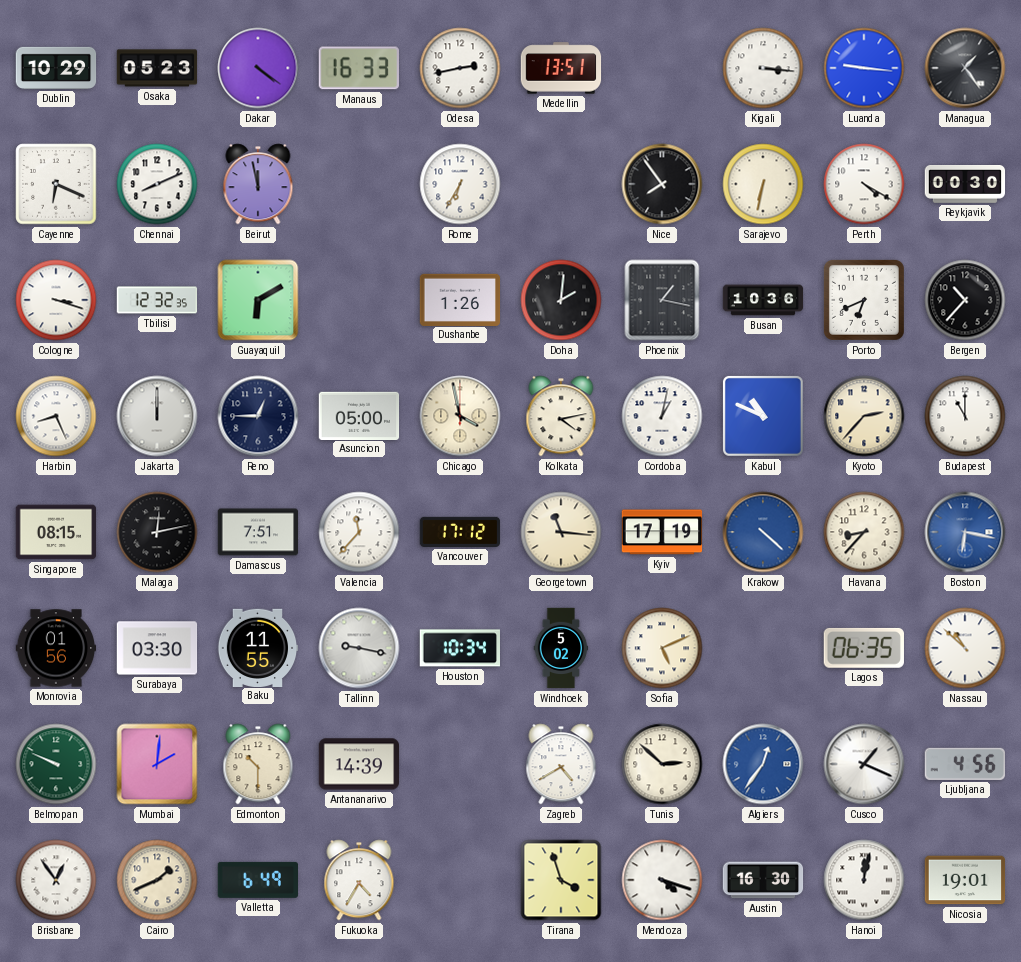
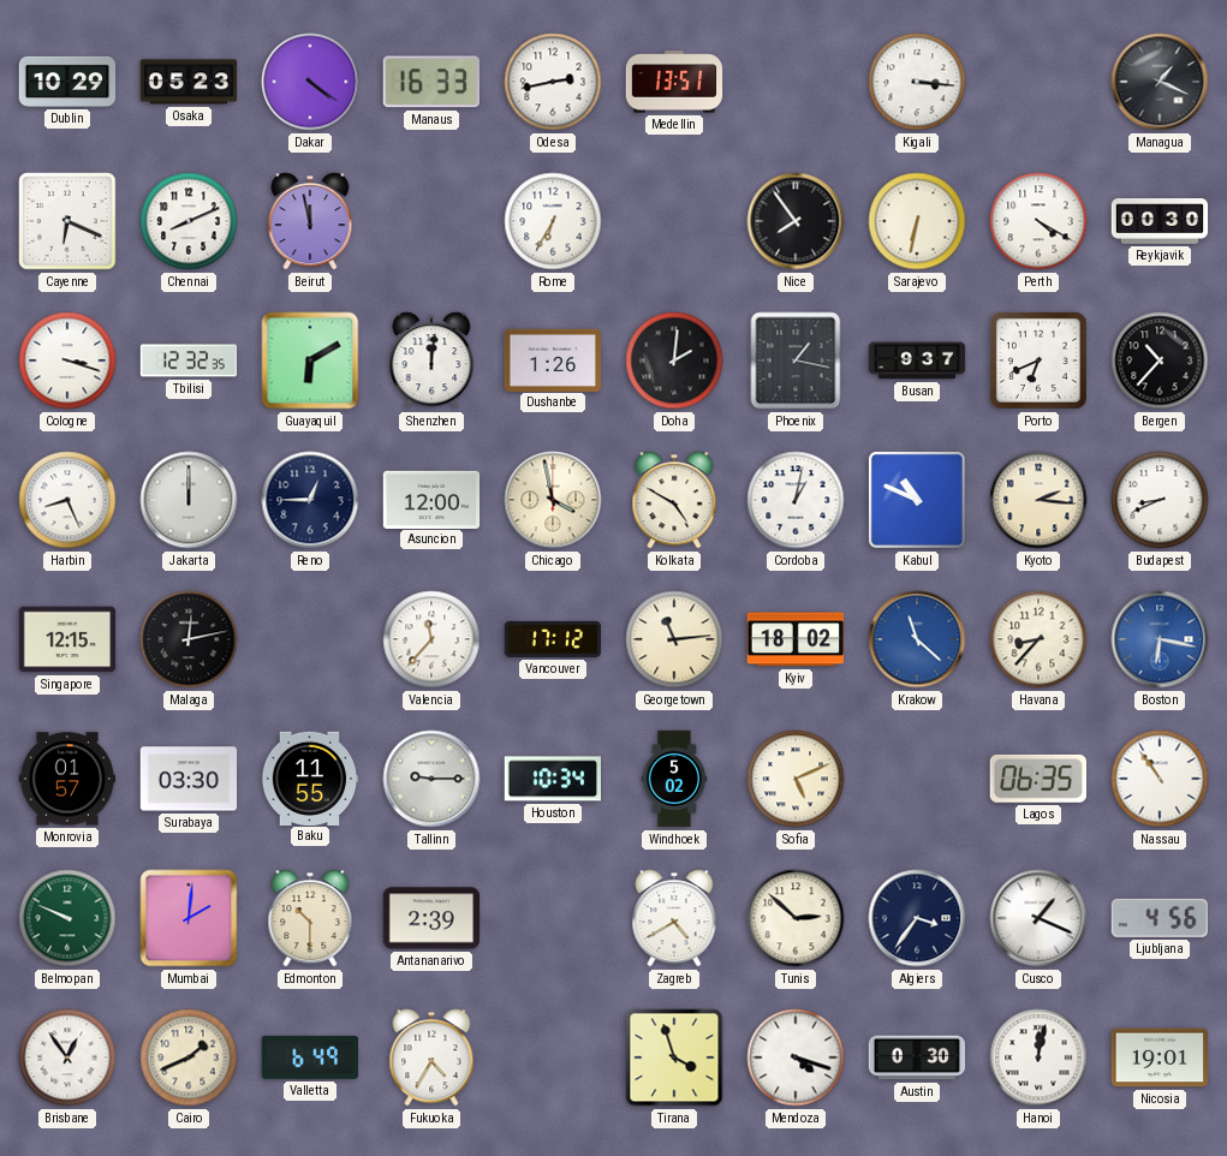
Luanda: 9:16 -> none (864, 68)
Managua: 1:24 -> 1:19 (1160, 82)
Shenzhen: none -> 12:01 (431, 360)
Busan: 10:36 -> 9:37 (917, 360)
Asuncion: 05:00 -> 12:00 (431, 499)
Kolkata: 4:13 -> 4:50 (674, 500)
Kyoto: 2:37 -> 2:16 (1038, 500)
Budapest: 11:00 -> 8:41 (1160, 500)
Singapore: 08:15 -> 12:15 (67, 639)
Damascus: 7:51 -> none (258, 532)
Georgetown: 11:16 -> 11:14 (674, 639)
Kyiv: 17:19 -> 18:02 (796, 639)
Krakow: 4:22 -> 11:22 (917, 639)
Monrovia: 01:56 -> 01:57 (67, 779)
Tallinn: 9:17 -> 9:15 (431, 779)
Nassau: 10:52 -> 10:54 (1160, 779)
Antananarivo: 14:39 -> 2:39 (431, 918)
Algiers: 12:36 -> 3:36 (917, 918)
Algiers dial: blue -> navy (917, 918)
Austin: 16:30 -> 0:30 (917, 1057)
